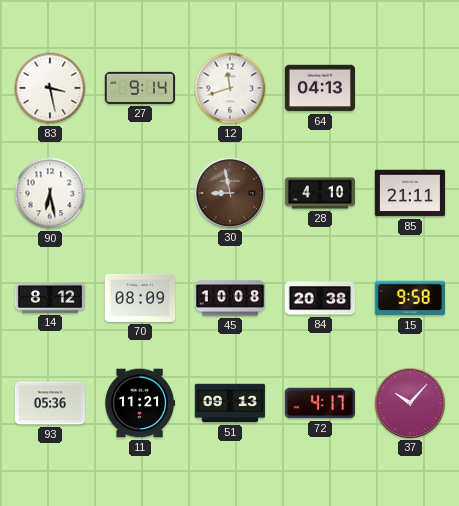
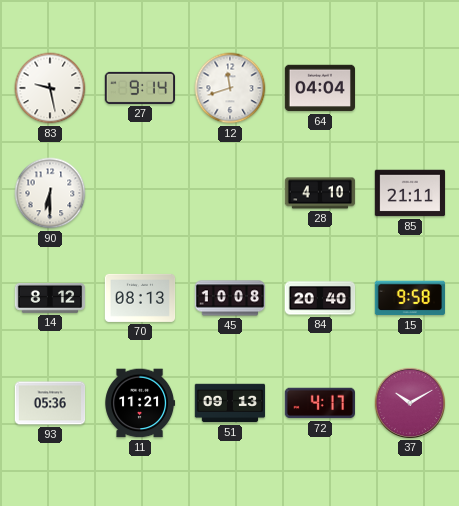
83: 3:28 -> 9:28 (50, 88)
64: 04:13 -> 04:04 (319, 88)
90: 6:28 -> 6:30 (50, 193)
30: 8:58 -> none (229, 192)
70: 08:09 -> 08:13 (140, 298)
84: 20:38 -> 20:40 (320, 298)
37: 10:07 -> 10:10 (409, 402)
